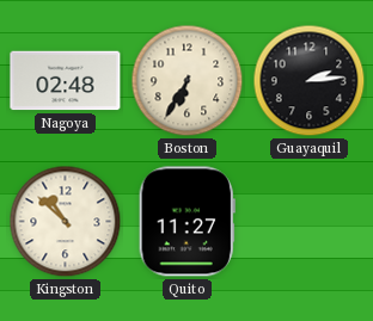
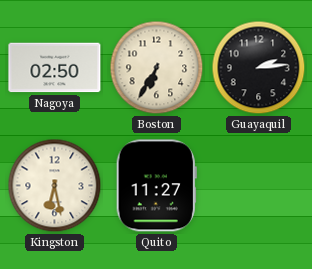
Nagoya: 02:48 -> 02:50 (55, 68)
Kingston: 10:52 -> 6:28 (55, 186)
